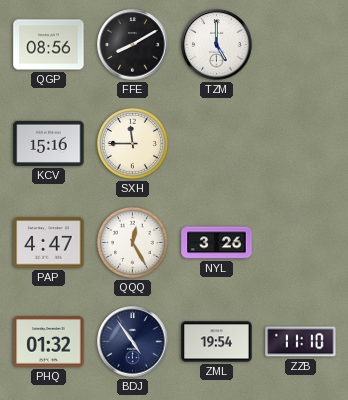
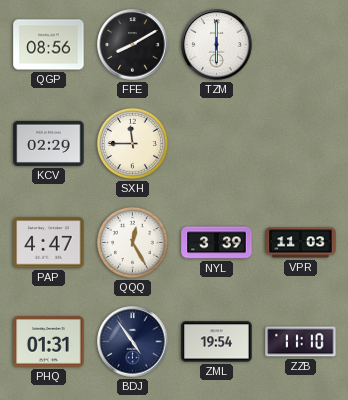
TZM: 5:00 -> 6:00 (217, 45)
KCV: 15:16 -> 02:29 (49, 143)
NYL: 3:26 -> 3:39 (217, 243)
VPR: none -> 11:03 (301, 243)
PHQ: 01:32 -> 01:31 (49, 342)
